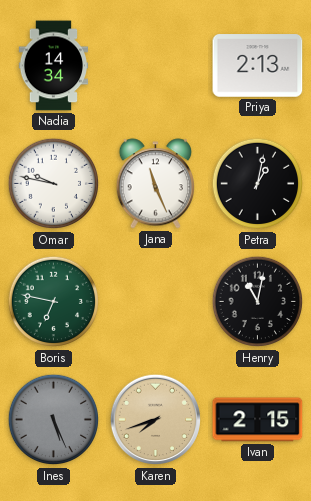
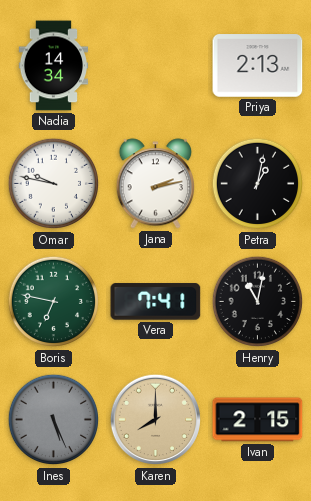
Jana: 11:26 -> 2:13 (156, 184)
Vera: none -> 7:41 (156, 302)
Karen: 7:42 -> 8:00 (156, 420)
